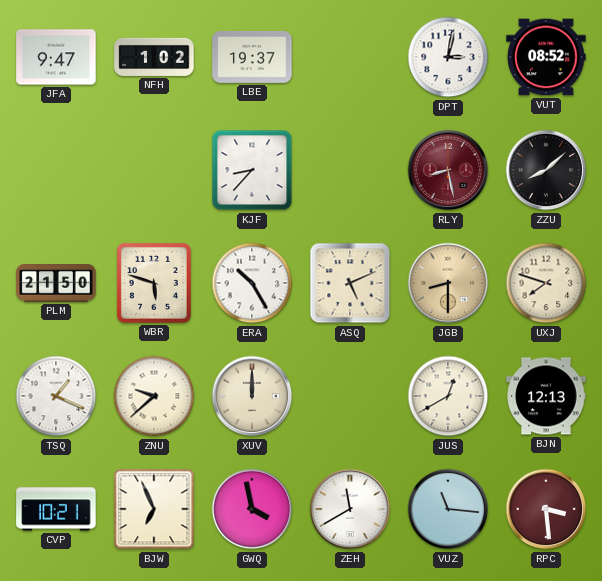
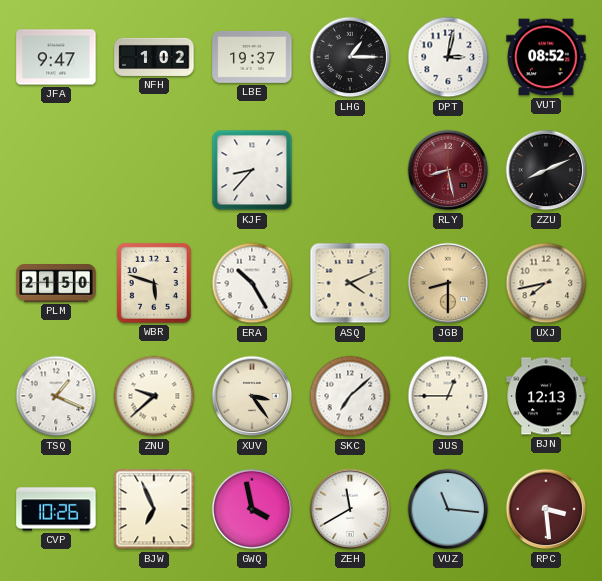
LHG: none -> 1:15 (350, 57)
ZZU: 8:08 -> 8:11 (546, 170)
ASQ: 5:11 -> 4:11 (350, 283)
UXJ: 7:48 -> 7:43 (546, 283)
XUV: 12:00 -> 3:24 (252, 396)
SKC: none -> 7:08 (350, 396)
JUS: 12:40 -> 12:45 (448, 396)
CVP: 10:21 -> 10:26 (56, 509)
